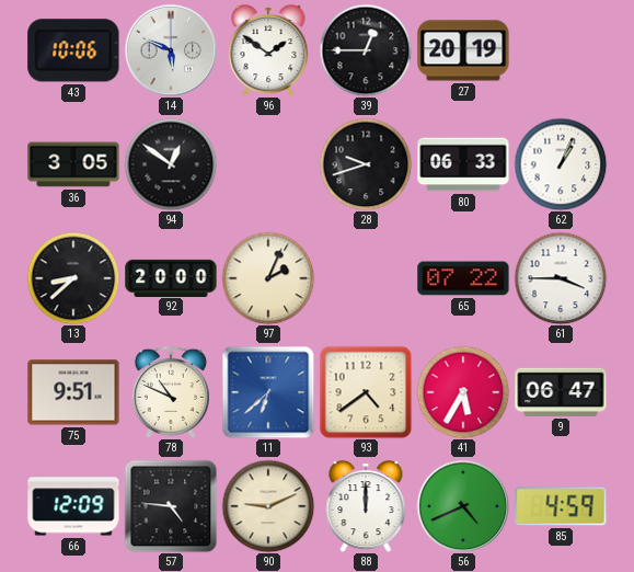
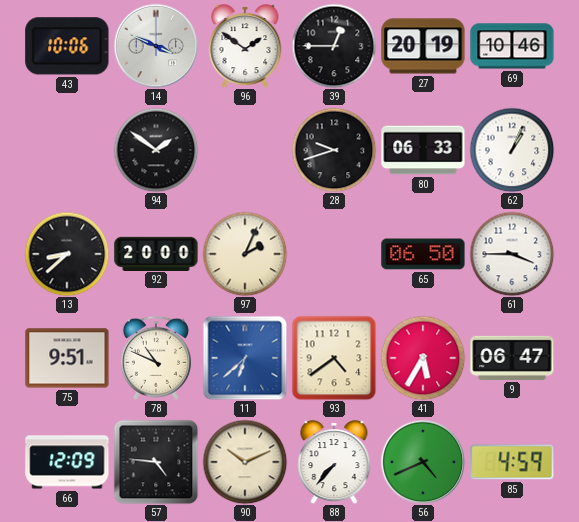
14: 5:49 -> 3:49 (156, 46)
69: none -> 10:46 (512, 46)
36: 3:05 -> none (73, 164)
94: 12:51 -> 1:51 (156, 150)
65: 07:22 -> 06:50 (423, 254)
90: 9:11 -> 10:11 (245, 462)
88: 12:00 -> 7:37 (334, 462)
